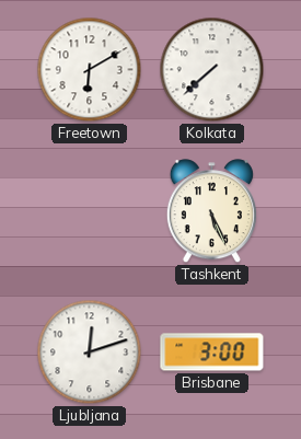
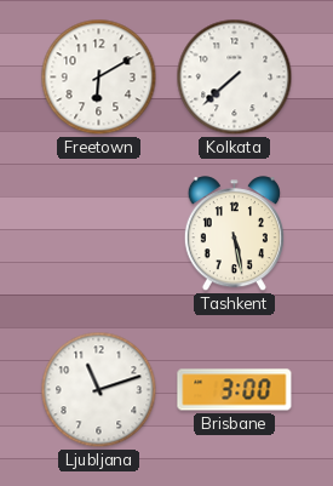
Tashkent: 5:26 -> 5:28 (234, 234)
Ljubljana: 12:12 -> 11:12 (99, 390)
